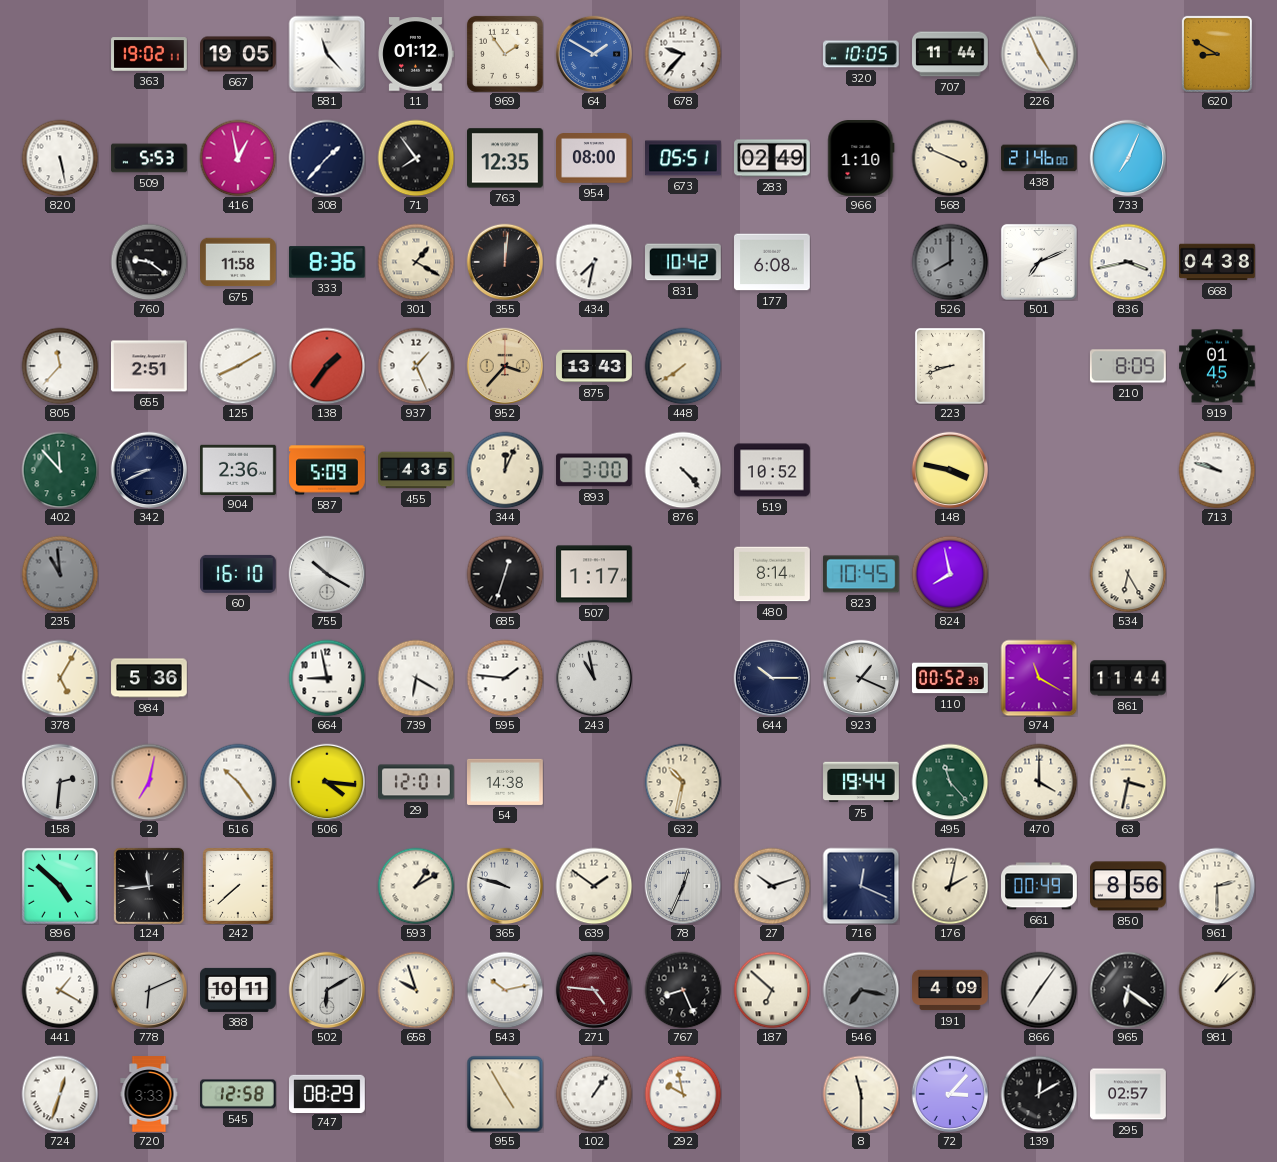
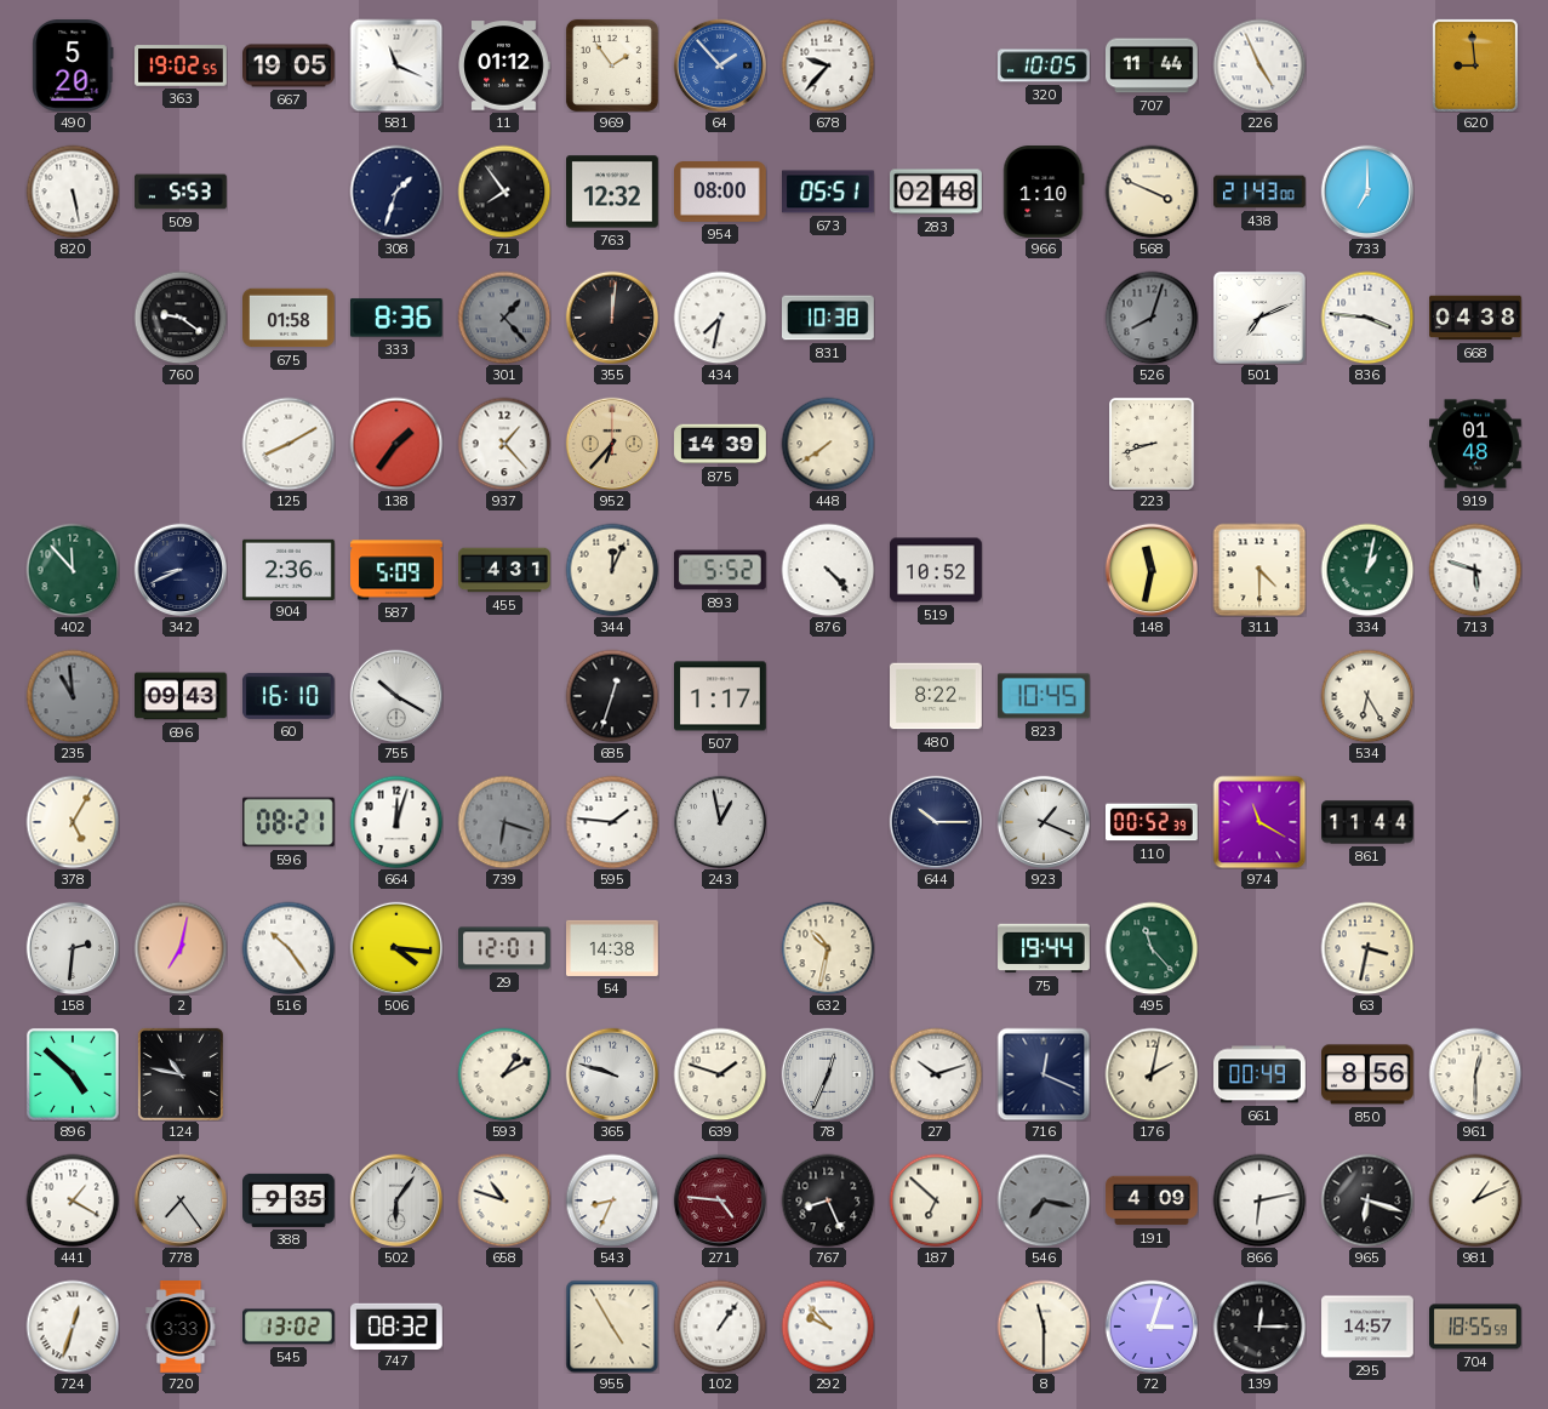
490: none -> 5:20 (73, 67)
363: 19:02:11 -> 19:02:55 (181, 65)
581: 11:23 -> 11:19 (396, 65)
64: 1:50 -> 1:53 (720, 65)
620: 8:50 -> 8:59 (1475, 65)
416: 12:58 -> none (238, 158)
308: 1:37 -> 1:33 (396, 192)
763: 12:35 -> 12:32 (613, 192)
283: 02:49 -> 02:48 (936, 192)
438: 21:46 -> 21:43 (1259, 192)
733: 7:04 -> 7:00 (1367, 192)
675: 11:58 -> 01:58 (290, 318)
301: 1:20 -> 1:23 (504, 318)
301 dial: cream -> grey (504, 318)
831: 10:42 -> 10:38 (829, 318)
177: 6:08 -> none (773, 262)
526: 8:00 -> 8:03 (1152, 318)
836: 3:43 -> 3:46 (1367, 318)
805: 11:37 -> none (60, 366)
655: 2:51 -> none (150, 366)
937: 1:26 -> 1:23 (504, 444)
952: 3:37 -> 6:37 (612, 444)
875: 13:43 -> 14:39 (720, 444)
210: 8:09 -> none (1128, 366)
919: 01:45 -> 01:48 (1476, 444)
455: 4:35 -> 4:31 (504, 570)
893: 3:00 -> 5:52 (720, 570)
148: 3:47 -> 11:32 (1152, 570)
311: none -> 4:30 (1259, 570)
334: none -> 1:02 (1367, 570)
713: 9:48 -> 5:48 (1475, 570)
696: none -> 09:43 (182, 696)
480: 8:14 -> 8:22 (937, 696)
824: 7:58 -> none (950, 574)
984: 5:36 -> none (149, 678)
596: none -> 08:21 (290, 822)
664: 8:58 -> 12:03 (396, 822)
739: 6:20 -> 6:18 (504, 822)
739 dial: white -> grey (504, 822)
243: 10:58 -> 12:58 (720, 822)
470: 4:00 -> none (1039, 782)
124: 11:44 -> 10:47 (181, 1074)
242: 7:38 -> none (239, 886)
639: 1:51 -> 1:48 (720, 1074)
961: 2:30 -> 12:30 (1475, 1074)
778: 6:11 -> 7:24 (181, 1200)
388: 10:11 -> 9:35 (290, 1200)
502: 6:10 -> 6:06 (396, 1200)
658: 9:57 -> 10:48 (504, 1200)
543: 10:13 -> 8:34 (612, 1200)
866: 7:06 -> 6:13 (1259, 1200)
965: 6:21 -> 6:18 (1367, 1200)
981: 1:08 -> 1:11 (1475, 1200)
545: 12:58 -> 13:02 (290, 1327)
747: 08:29 -> 08:32 (398, 1325)
292: 9:58 -> 9:53 (828, 1327)
72: 3:07 -> 3:03 (1152, 1327)
139: 12:10 -> 12:15 (1259, 1327)
295: 02:57 -> 14:57 (1367, 1327)
704: none -> 18:55 (1476, 1327)
